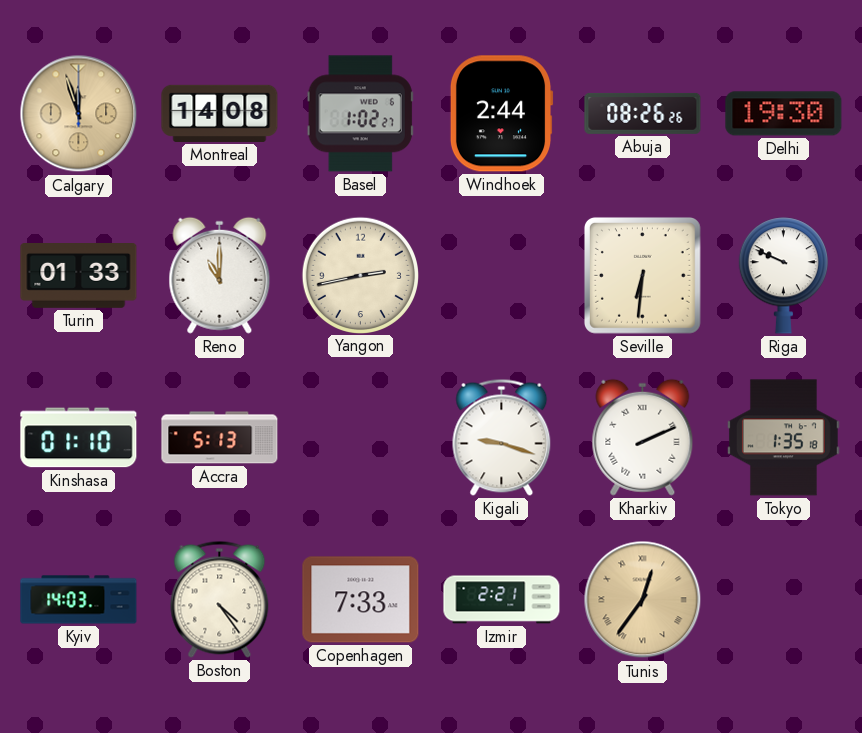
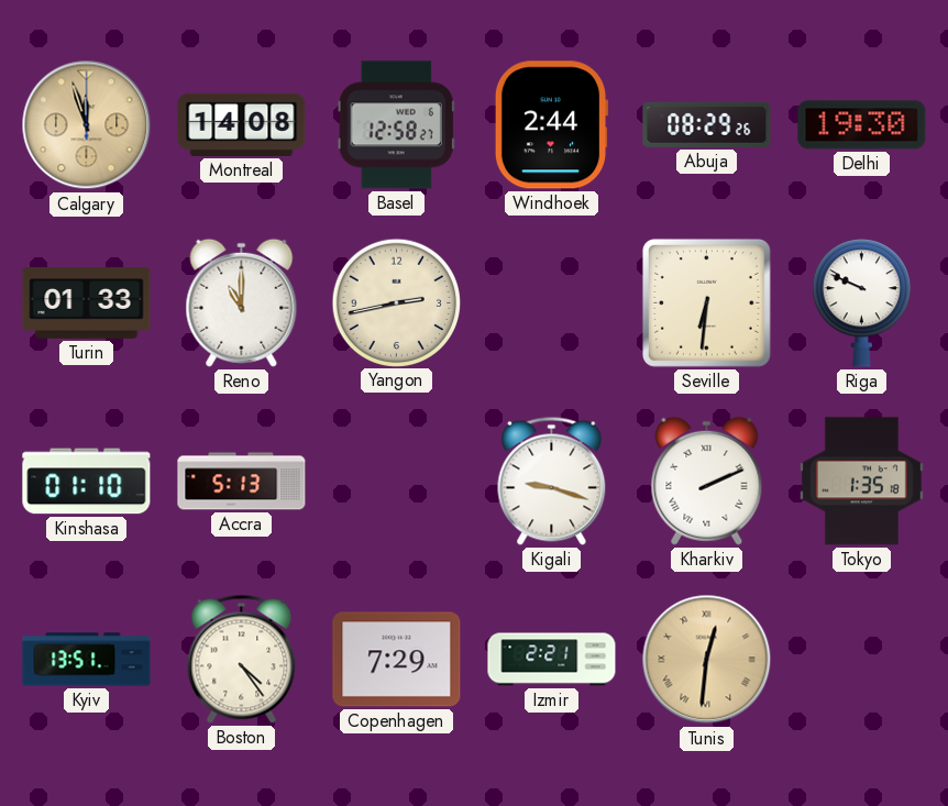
Basel: 1:02 -> 12:58 (396, 125)
Abuja: 08:26 -> 08:29 (707, 124)
Kyiv: 14:03 -> 13:51 (87, 660)
Copenhagen: 7:33 -> 7:29 (397, 660)
Tunis: 12:36 -> 12:31 (707, 660)
